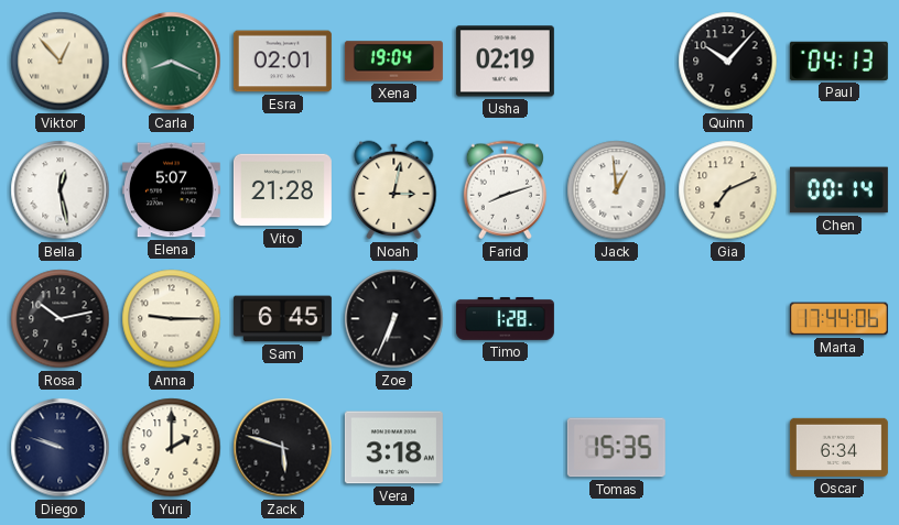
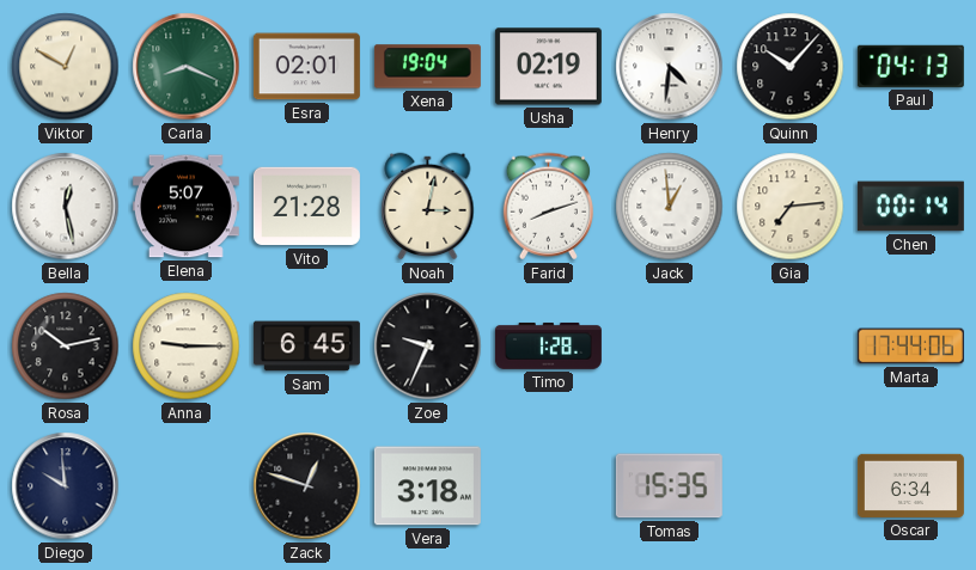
Viktor: 12:53 -> 12:50 (66, 67)
Henry: none -> 4:31 (670, 67)
Gia: 7:11 -> 7:14 (791, 207)
Zoe: 6:34 -> 9:34 (428, 347)
Diego: 9:48 -> 9:59 (66, 486)
Yuri: 2:00 -> none (172, 448)
Zack: 5:48 -> 12:48 (307, 486)
